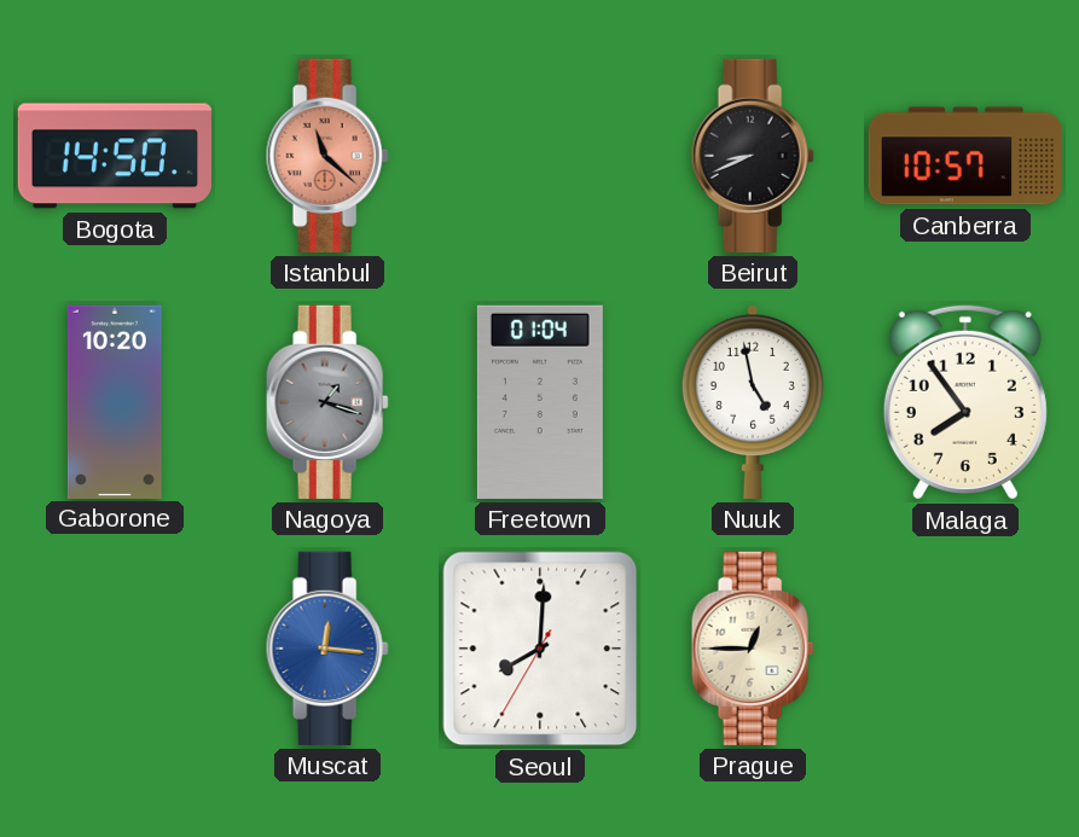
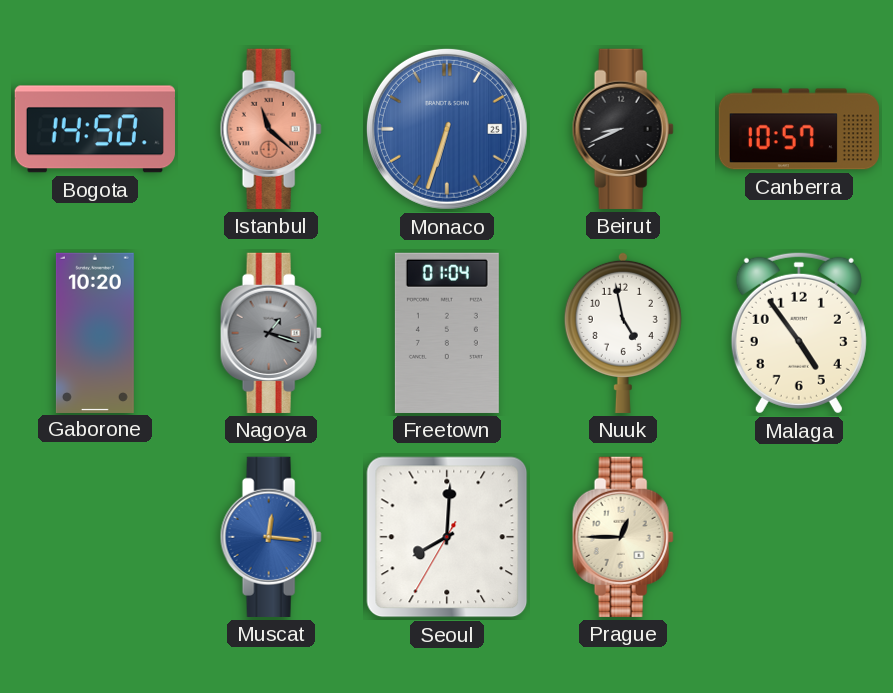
Monaco: none -> 6:33 (447, 129)
Malaga: 7:54 -> 4:54 (799, 333)
